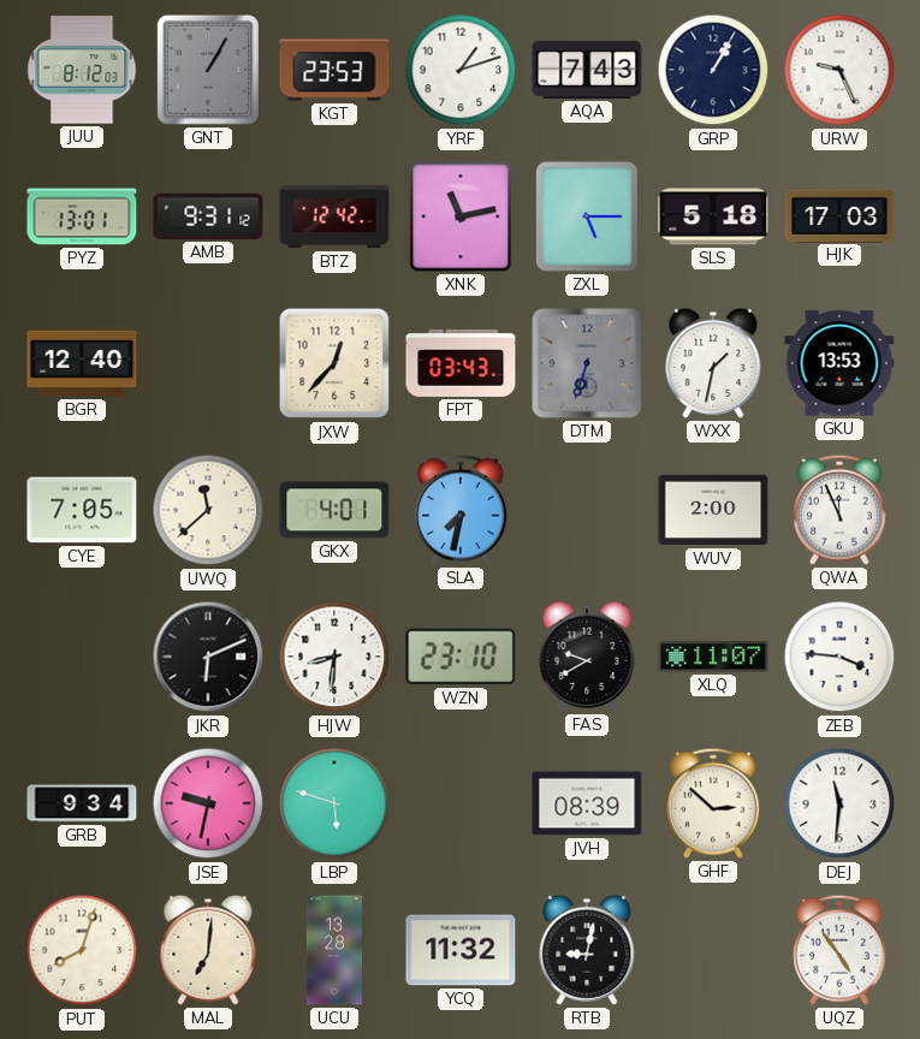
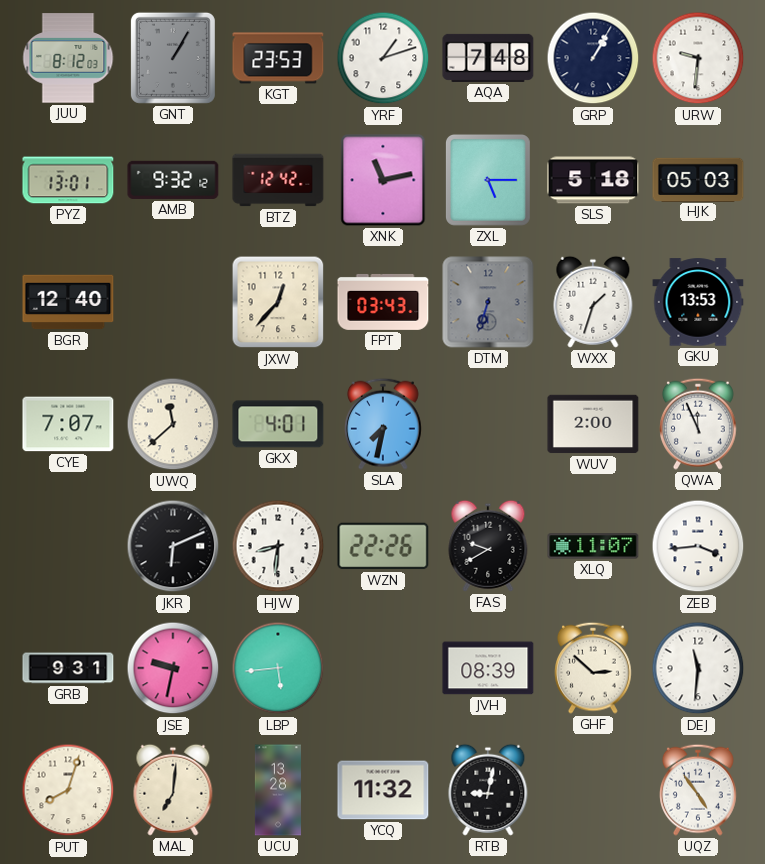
AQA: 7:43 -> 7:48 (488, 58)
URW: 9:26 -> 9:31 (698, 58)
AMB: 9:31 -> 9:32 (173, 180)
HJK: 17:03 -> 05:03 (698, 179)
WXX: 1:32 -> 1:33 (593, 302)
CYE: 7:05 -> 7:07 (68, 424)
WZN: 23:10 -> 22:26 (383, 546)
ZEB: 3:46 -> 3:44 (698, 546)
GRB: 9:34 -> 9:31 (68, 668)
LBP: 5:48 -> 5:44 (278, 668)
